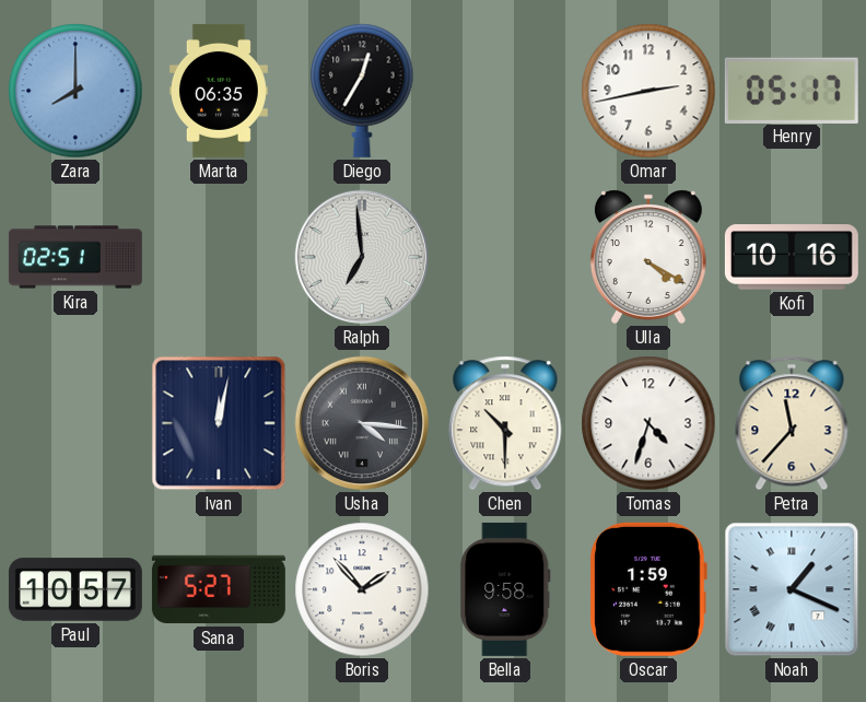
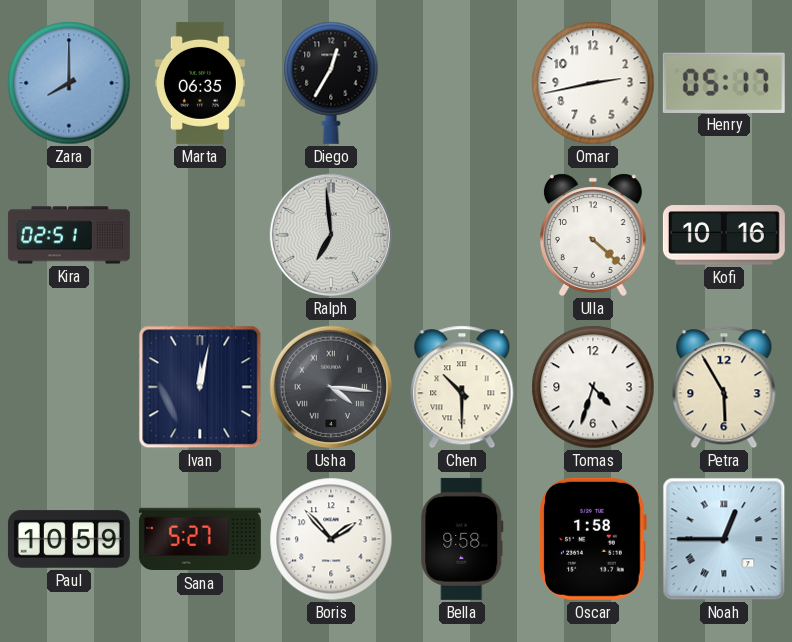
Ulla: 4:20 -> 4:22 (593, 235)
Petra: 11:37 -> 5:55 (724, 387)
Paul: 10:57 -> 10:59 (69, 539)
Oscar: 1:59 -> 1:58 (593, 539)
Noah: 1:19 -> 12:45 (724, 539)
